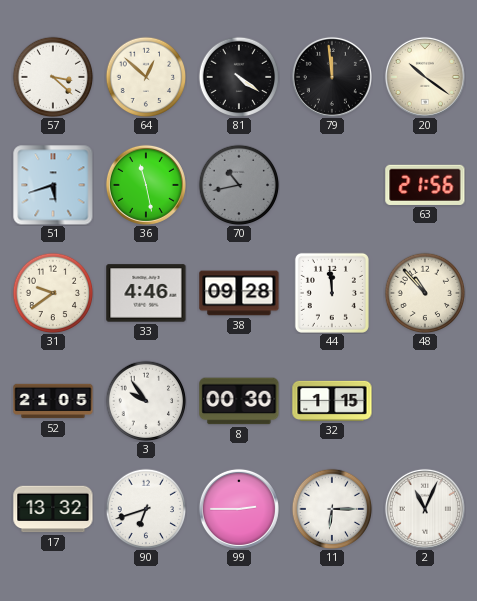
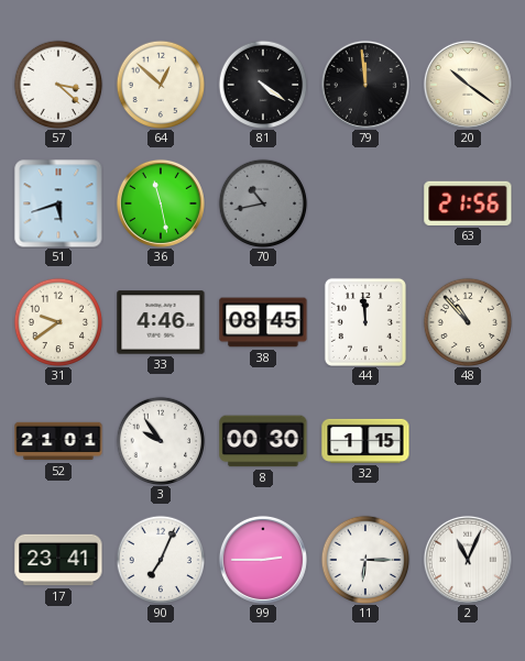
38: 09:28 -> 08:45 (263, 322)
52: 21:05 -> 21:01 (58, 441)
17: 13:32 -> 23:41 (58, 560)
90: 6:42 -> 7:04 (161, 560)
